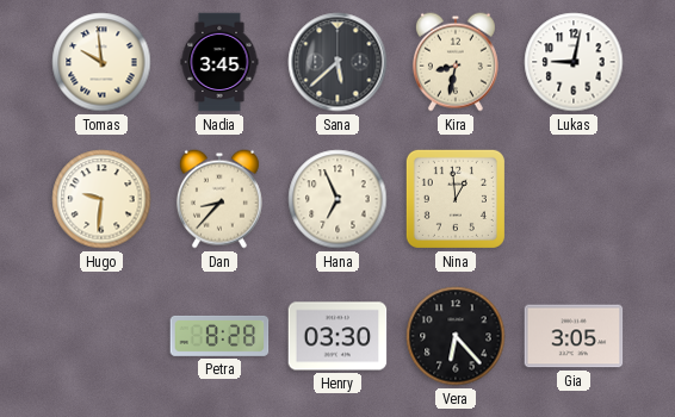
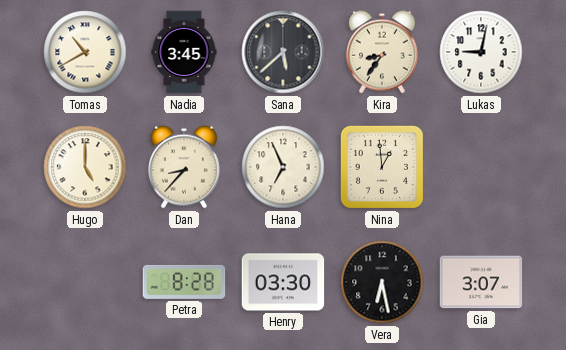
Tomas: 9:59 -> 10:40 (85, 52)
Kira: 8:32 -> 8:36 (382, 52)
Hugo: 9:31 -> 5:00 (85, 167)
Vera: 6:23 -> 6:28 (382, 282)
Gia: 3:05 -> 3:07 (481, 282)
